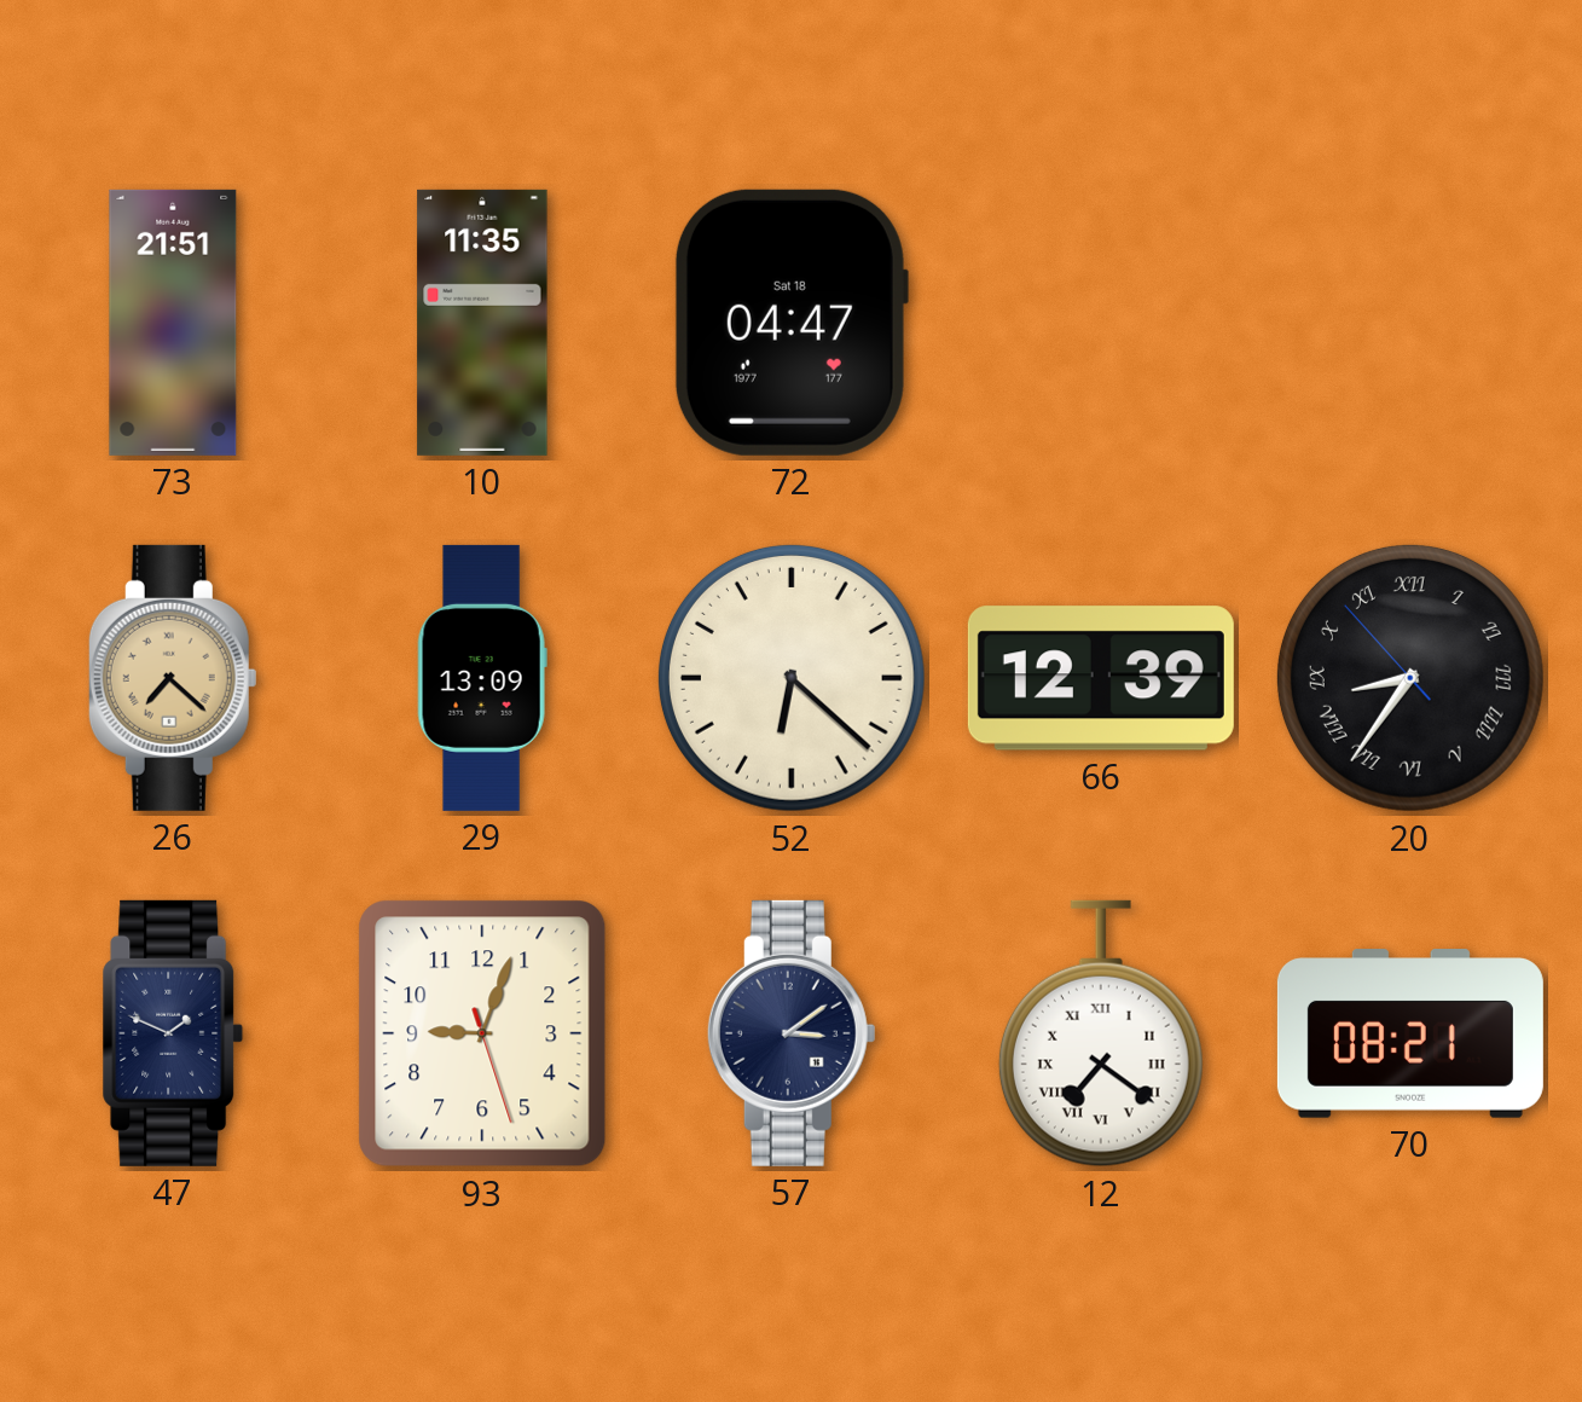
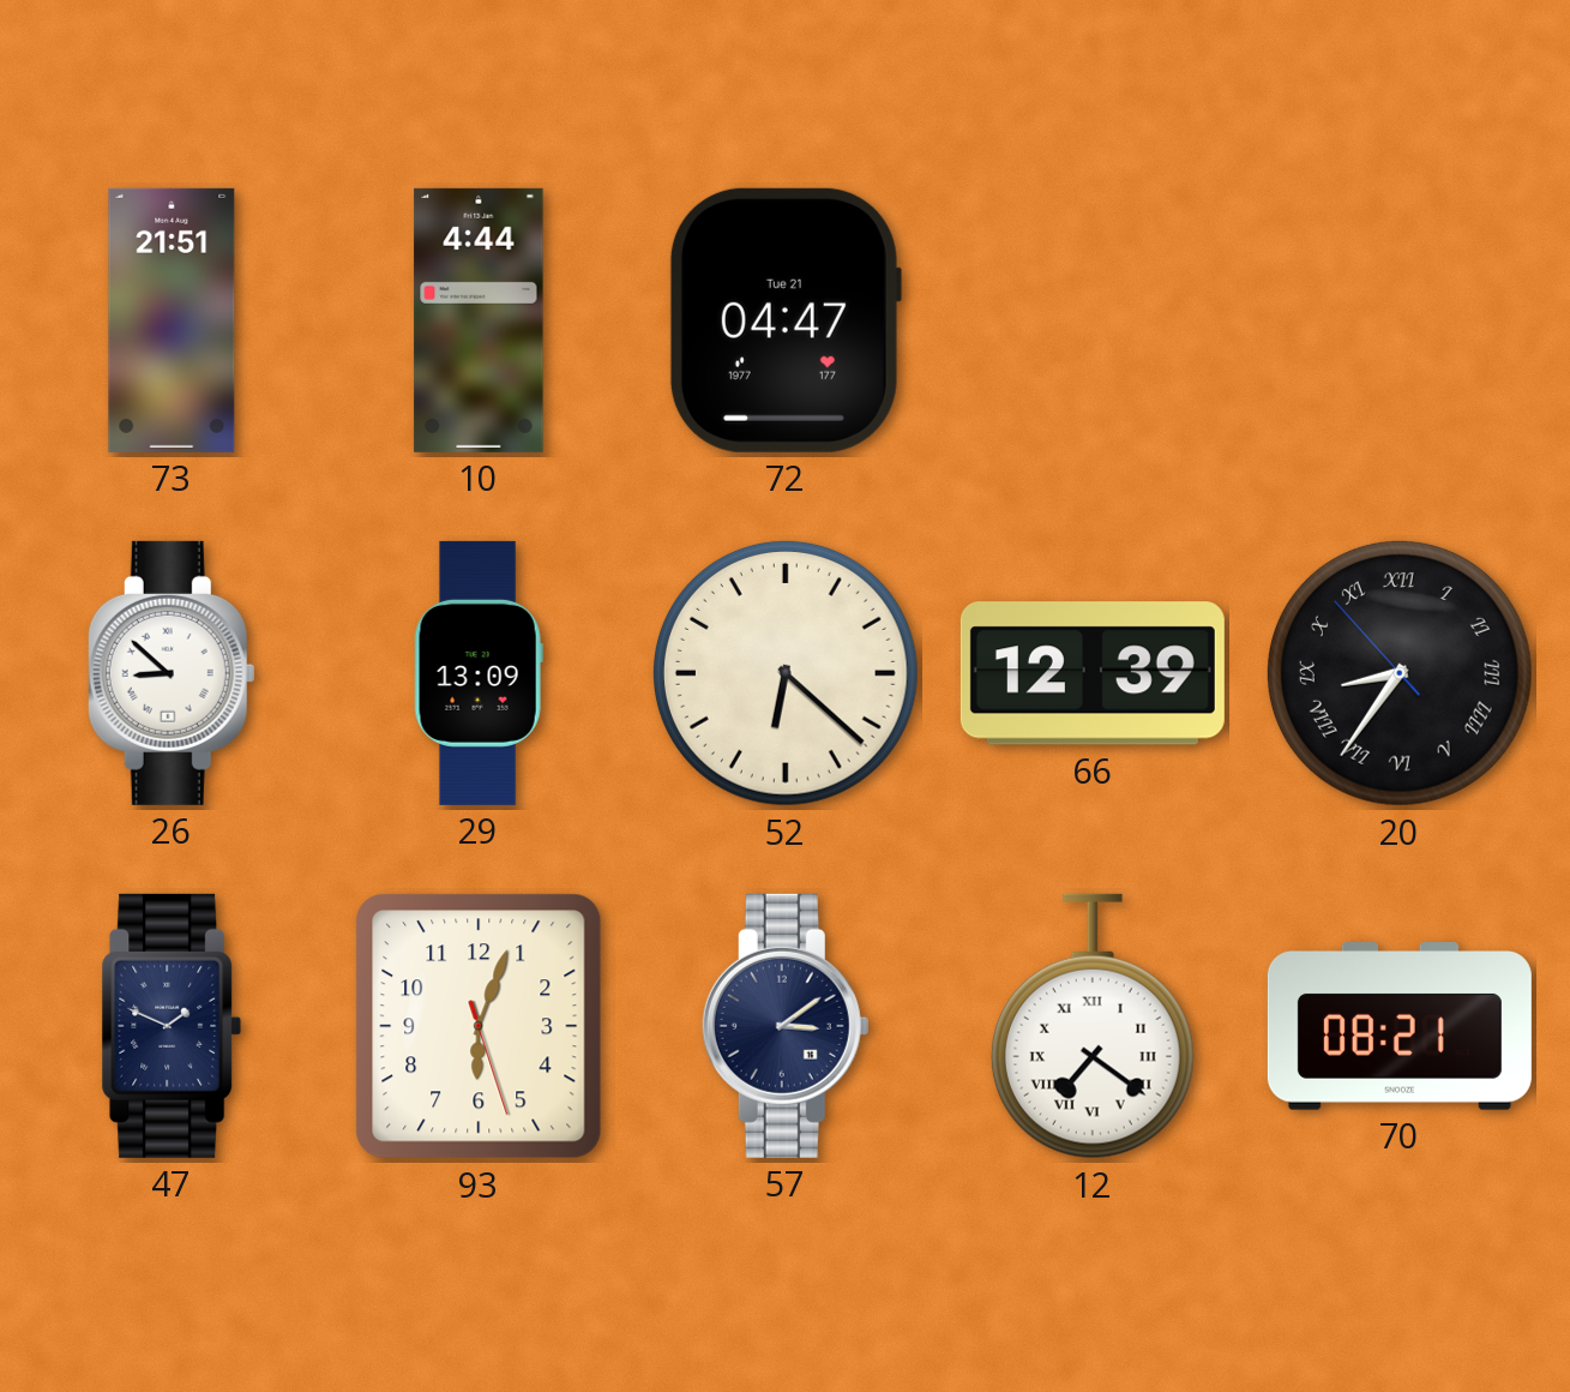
10: 11:35 -> 4:44 (479, 320)
72 date: Sat 18 -> Tue 21 (784, 320)
26: 7:22 -> 8:52 (172, 673)
26 dial: champagne -> white (172, 673)
93: 9:03 -> 6:03 (479, 1026)
